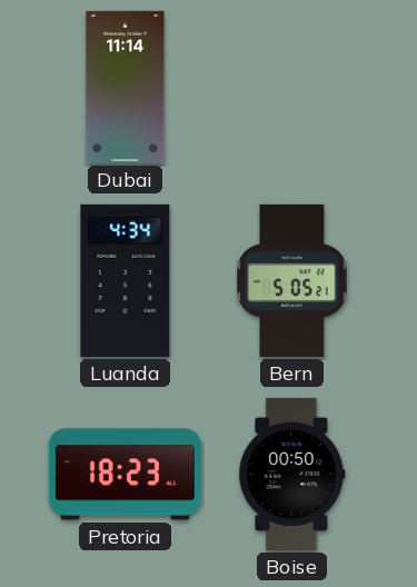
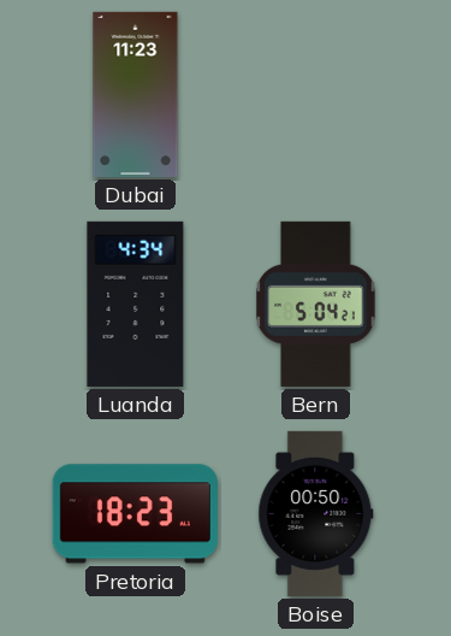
Dubai: 11:14 -> 11:23 (136, 94)
Bern: 5:05 -> 5:04 (316, 304)
